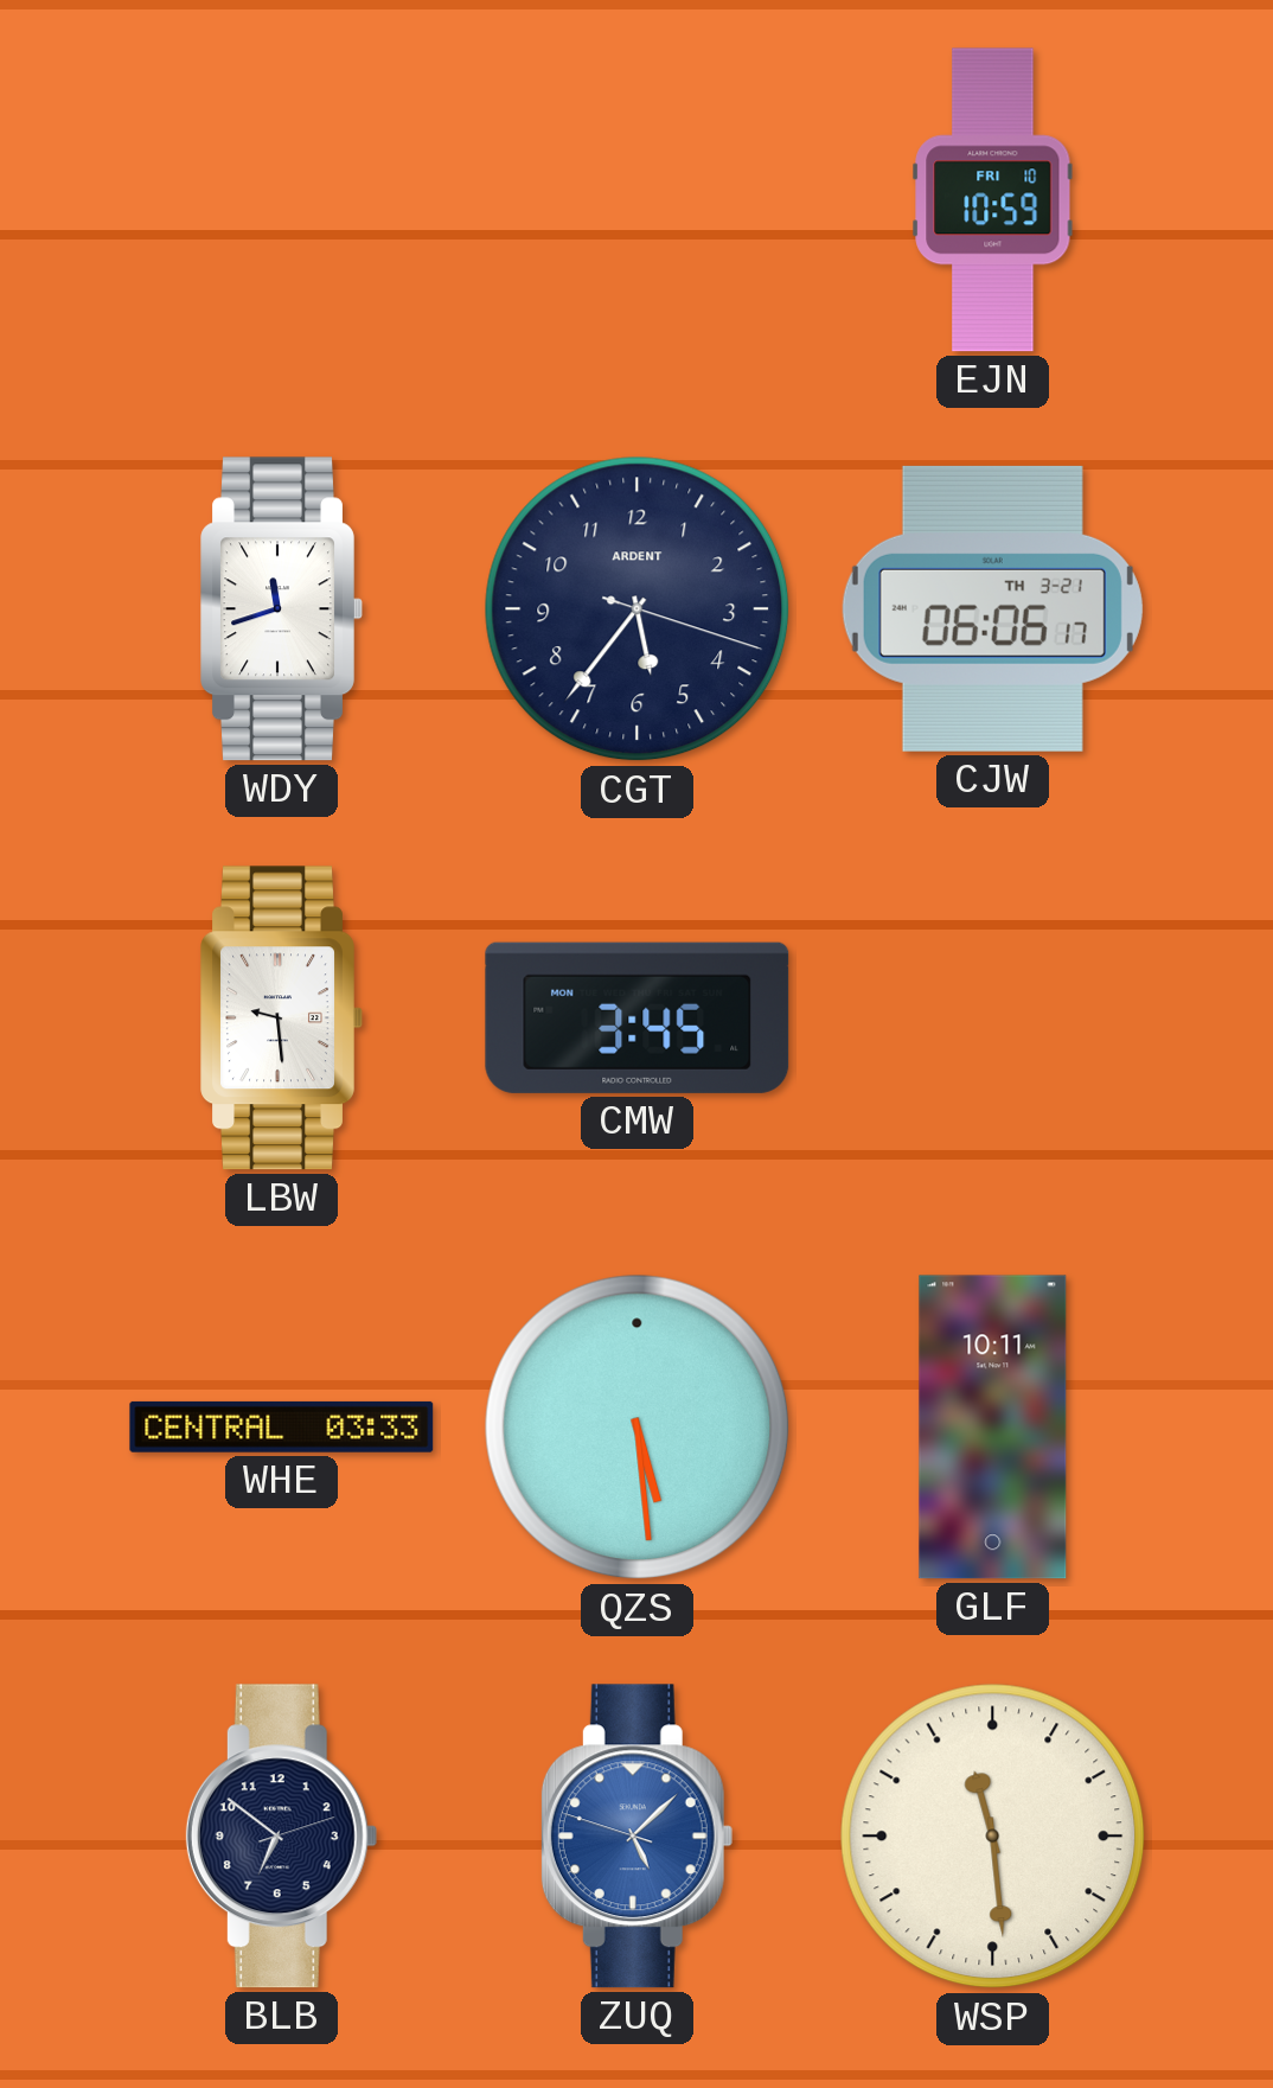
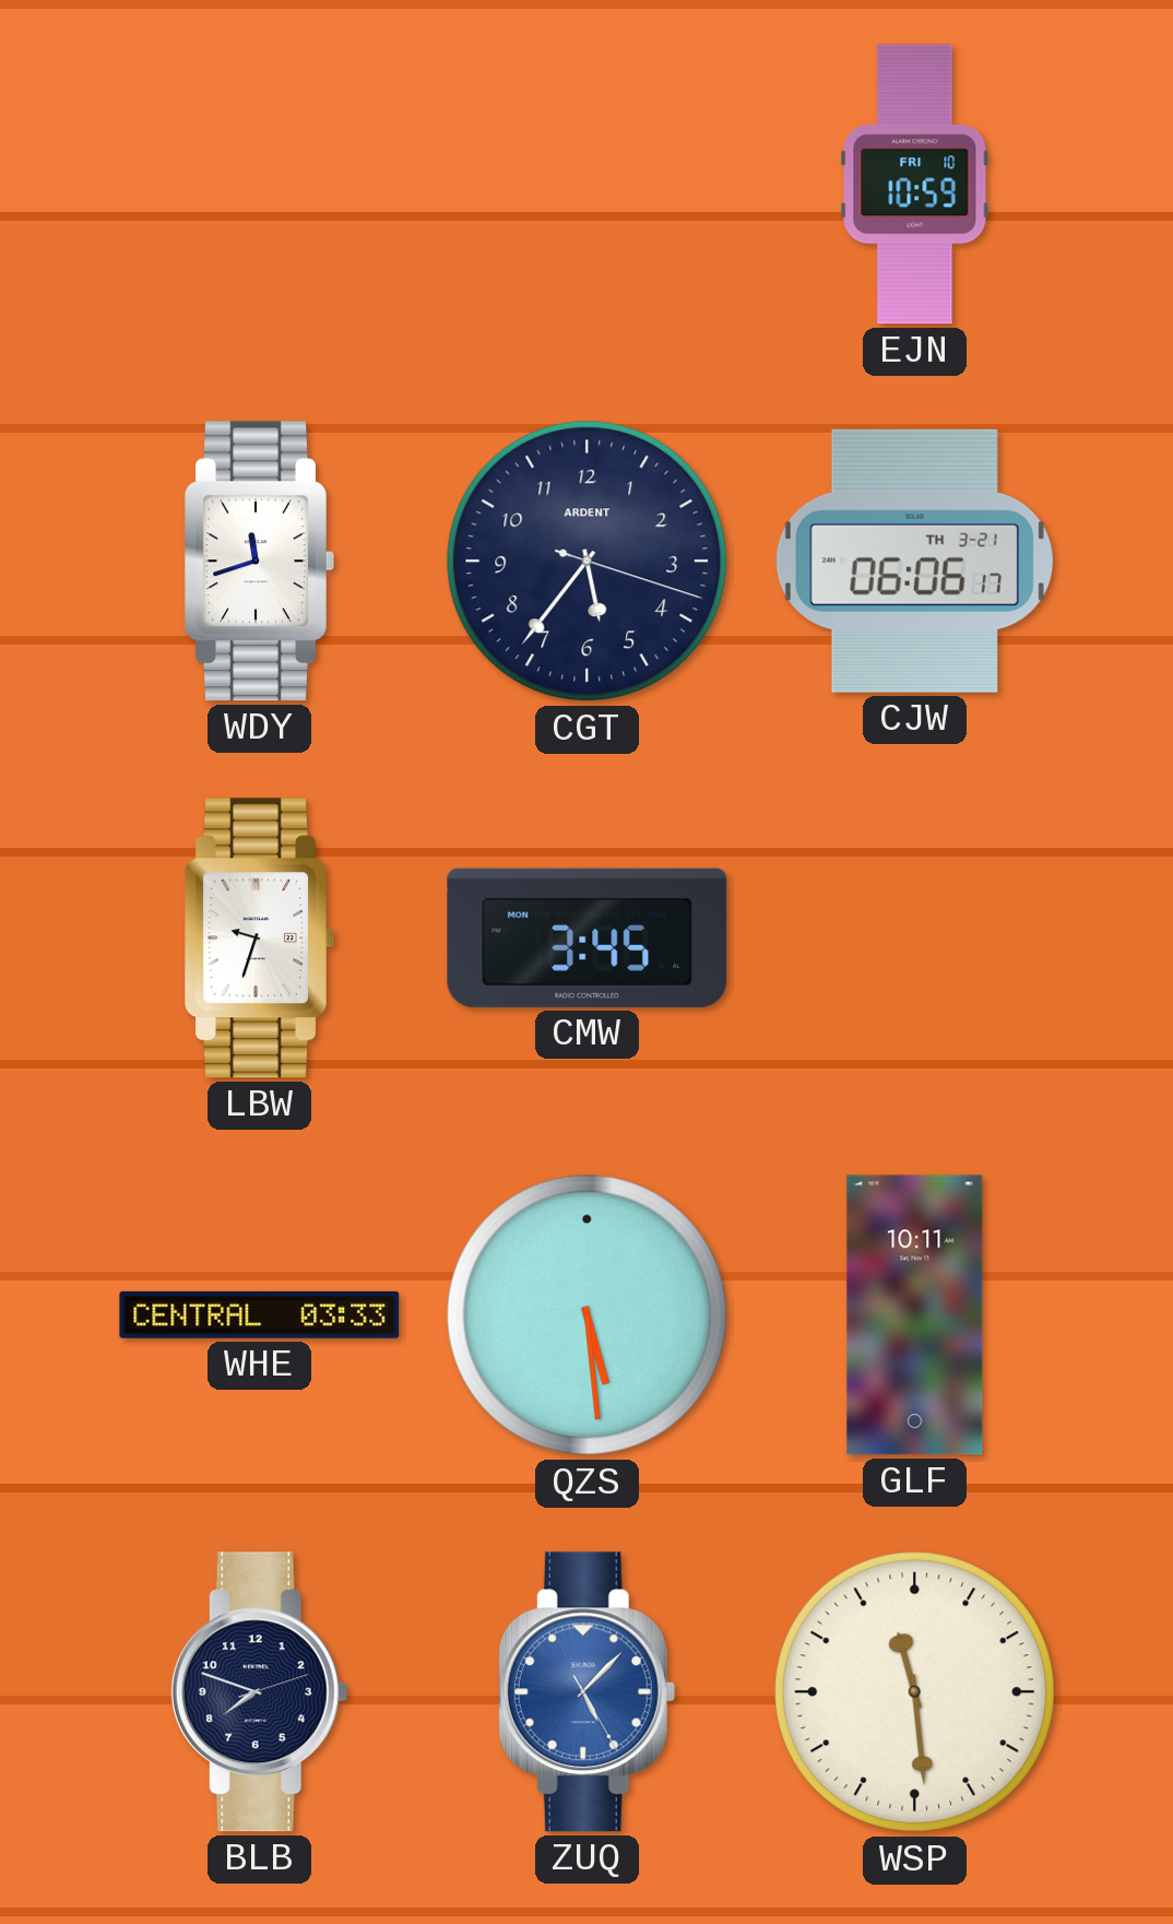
LBW: 9:29 -> 9:33 (260, 939)
BLB: 6:51 -> 7:48 (259, 1692)
ZUQ: 5:07:48 -> 5:07:25 (586, 1692)
